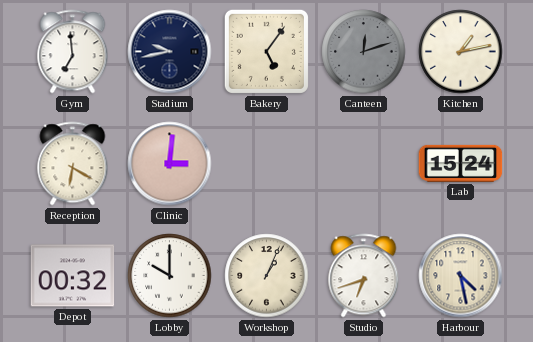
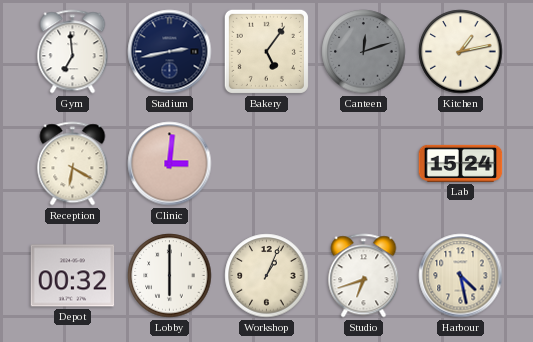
Stadium: 9:43 -> 2:43 (170, 52)
Lobby: 10:00 -> 6:00 (170, 276)
